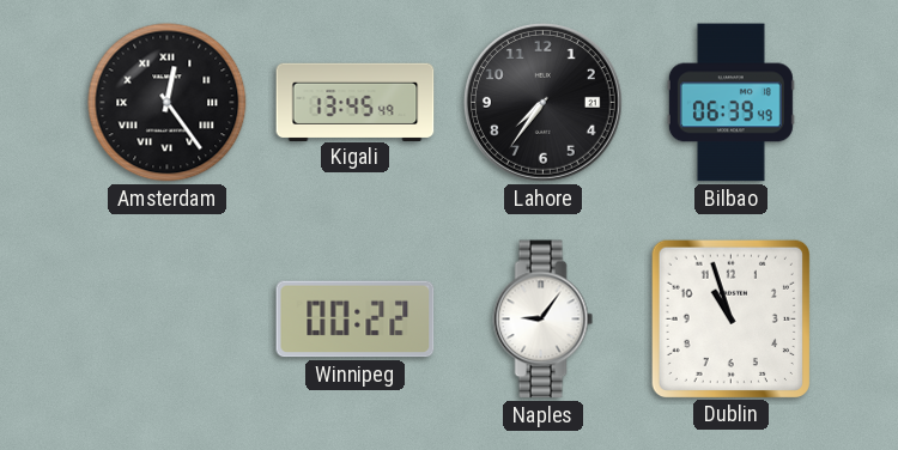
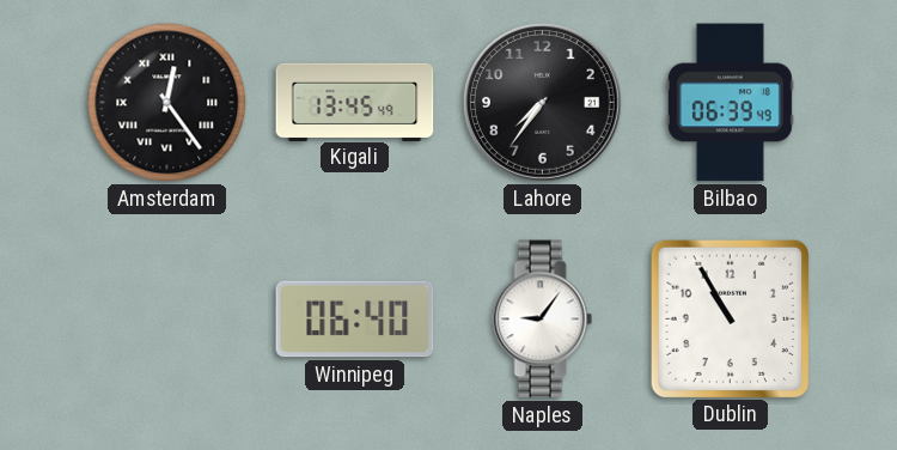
Winnipeg: 00:22 -> 06:40 (355, 320)
Dublin: 10:57 -> 10:55 (730, 318)
